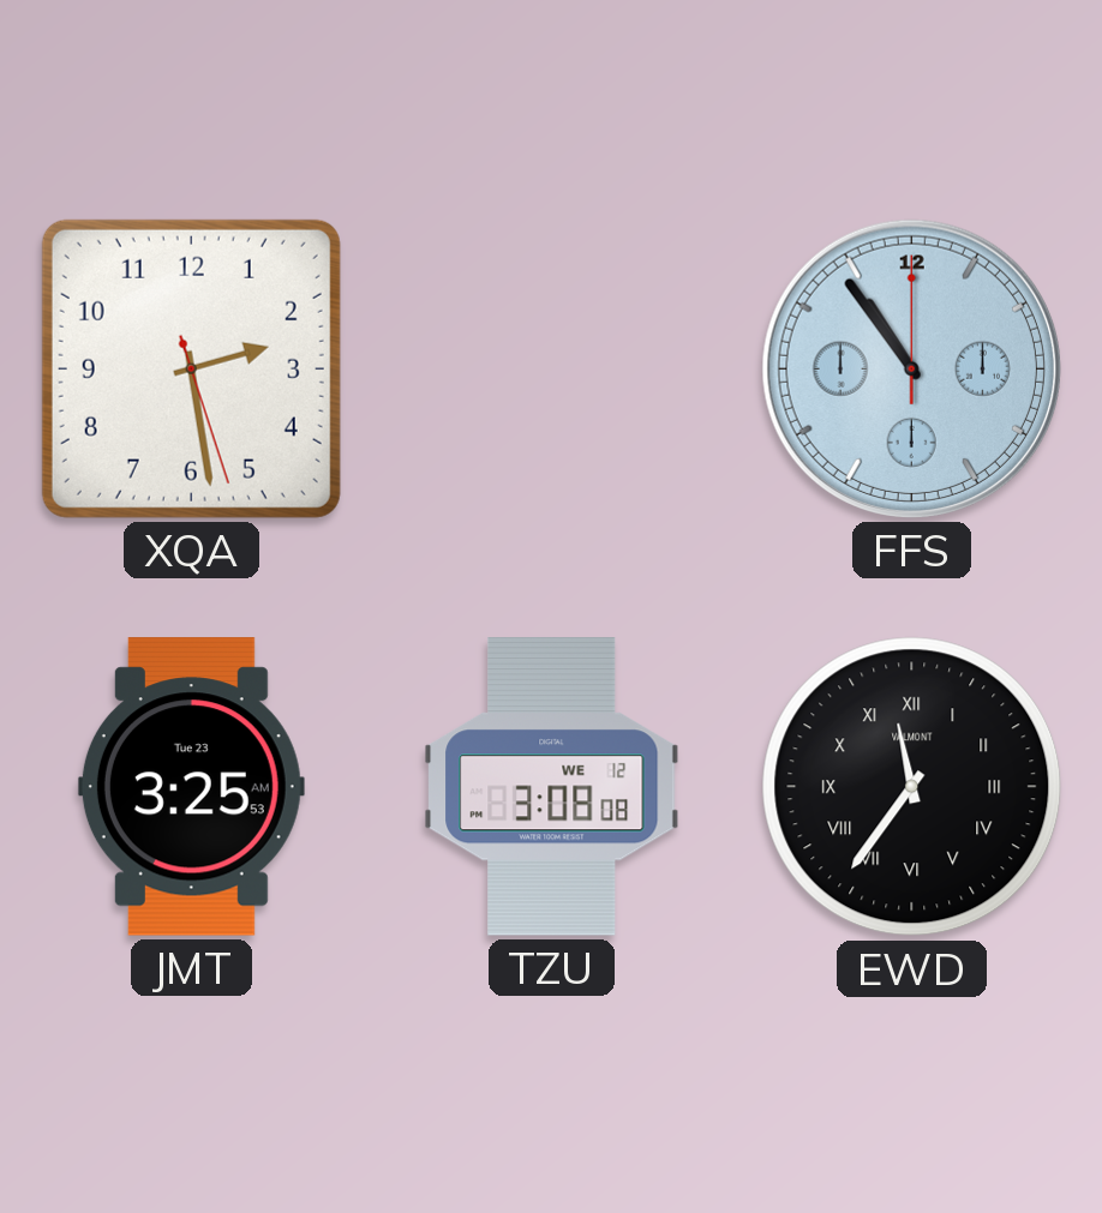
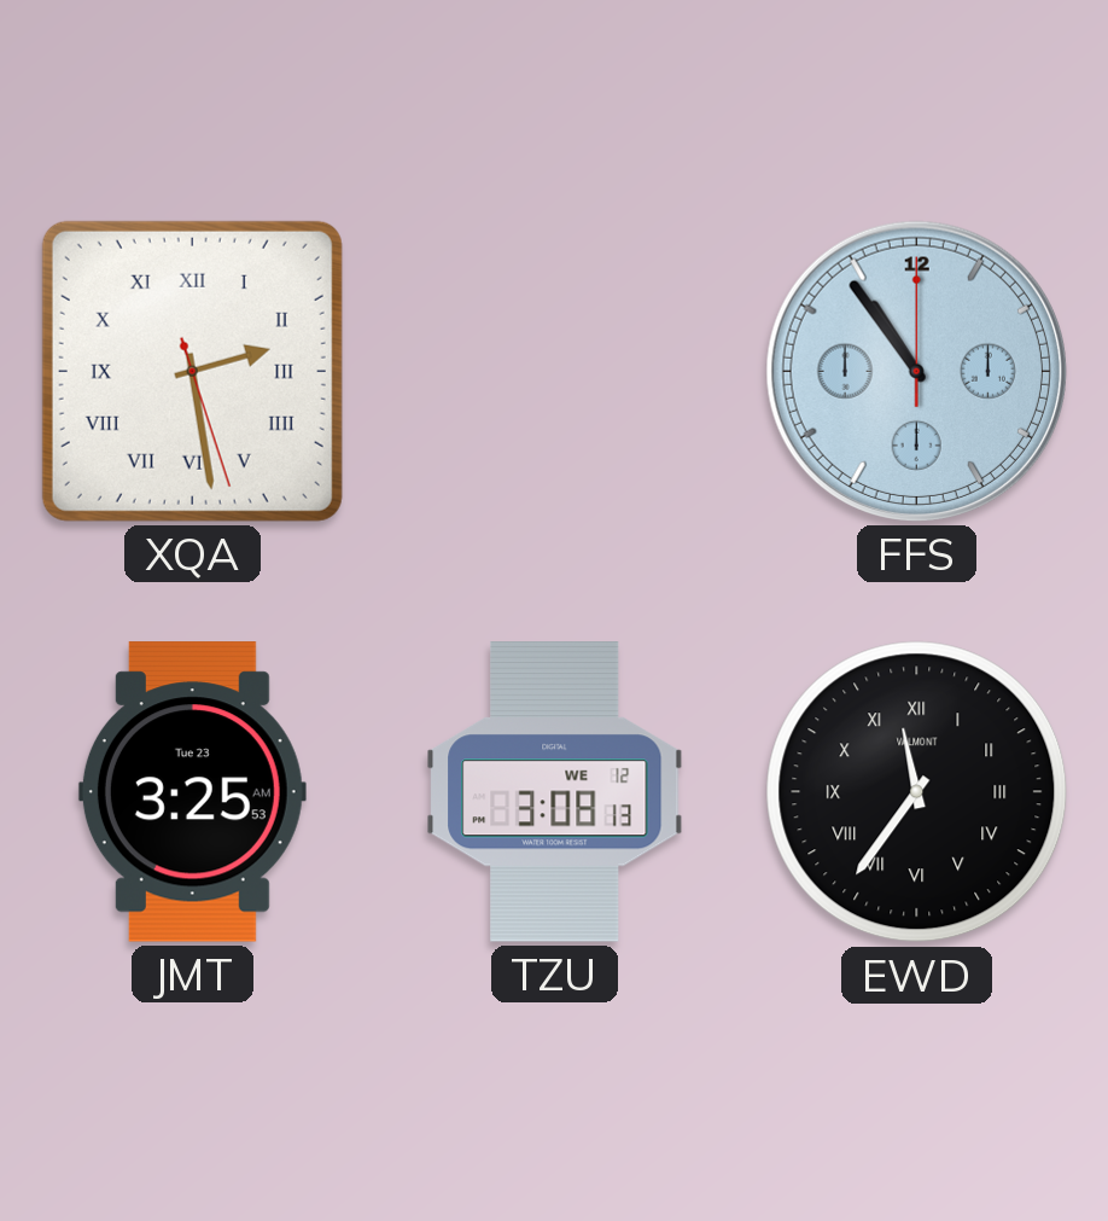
XQA numerals: Arabic -> Roman (192, 371)
TZU: 3:08:08 -> 3:08:13 (555, 792)
